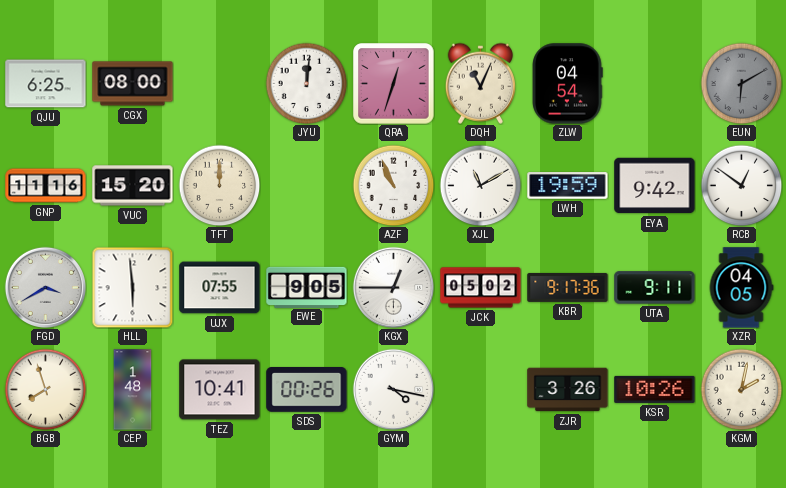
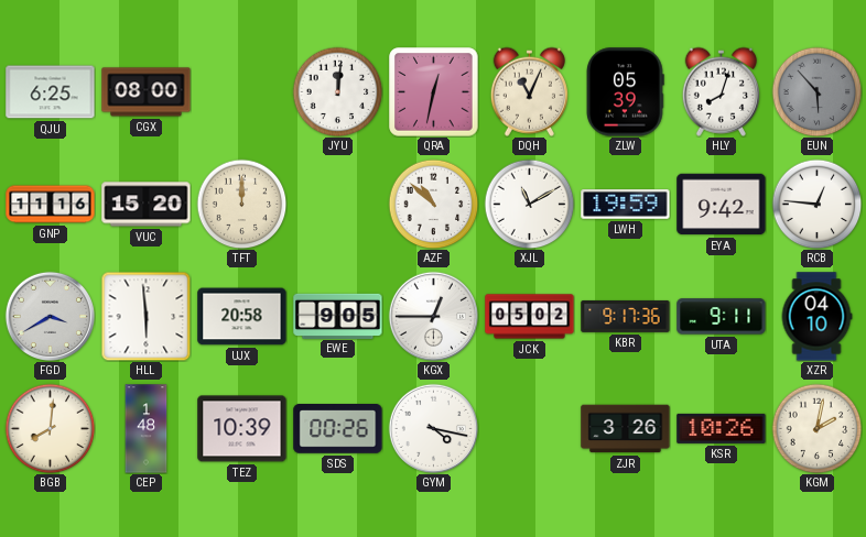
QRA: 12:33 -> 12:32 (434, 92)
ZLW: 04:54 -> 05:39 (625, 92)
HLY: none -> 8:03 (721, 91)
EUN: 6:10 -> 5:53 (816, 91)
AZF: 10:56 -> 10:52 (433, 204)
RCB: 12:51 -> 12:46 (816, 204)
UJX: 07:55 -> 20:58 (242, 317)
XZR: 04:05 -> 04:10 (816, 317)
BGB: 7:57 -> 8:01 (50, 428)
TEZ: 10:41 -> 10:39 (242, 429)
